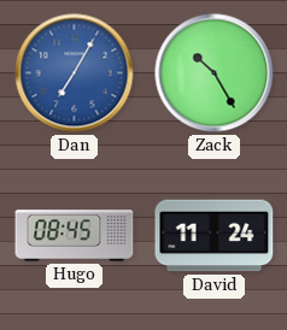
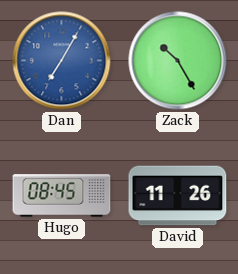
David: 11:24 -> 11:26 (178, 196)
